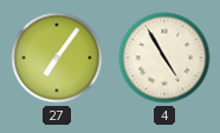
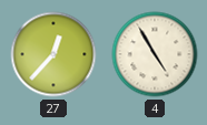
27: 7:06 -> 12:37 (53, 54)
